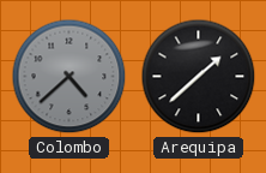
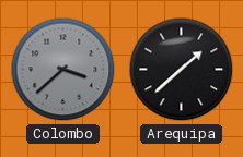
Colombo: 4:38 -> 3:38 (63, 70)
